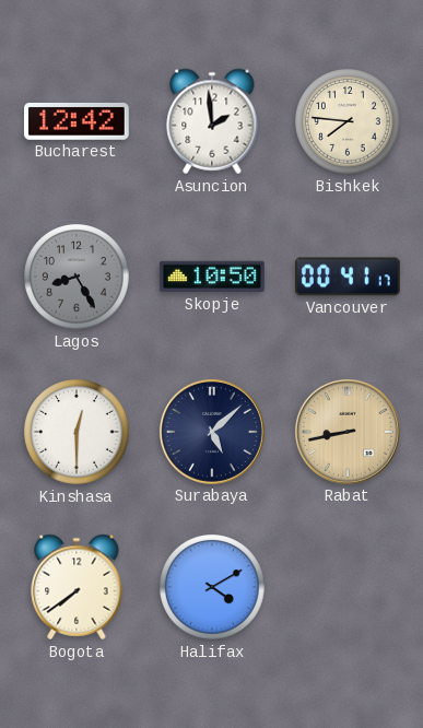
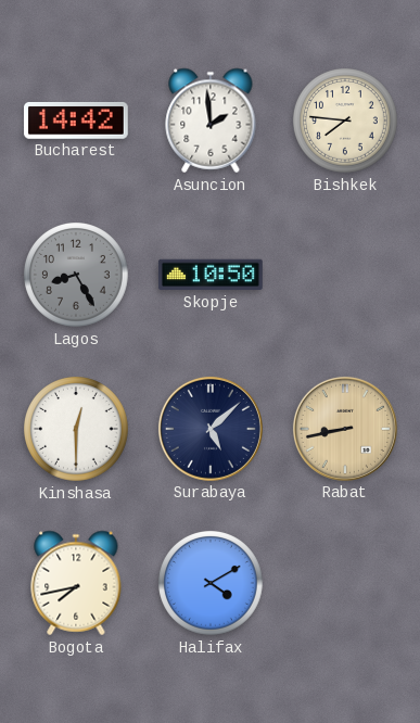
Bucharest: 12:42 -> 14:42 (76, 120)
Vancouver: 00:41 -> none (348, 277)
Bogota: 7:39 -> 7:43 (76, 583)
